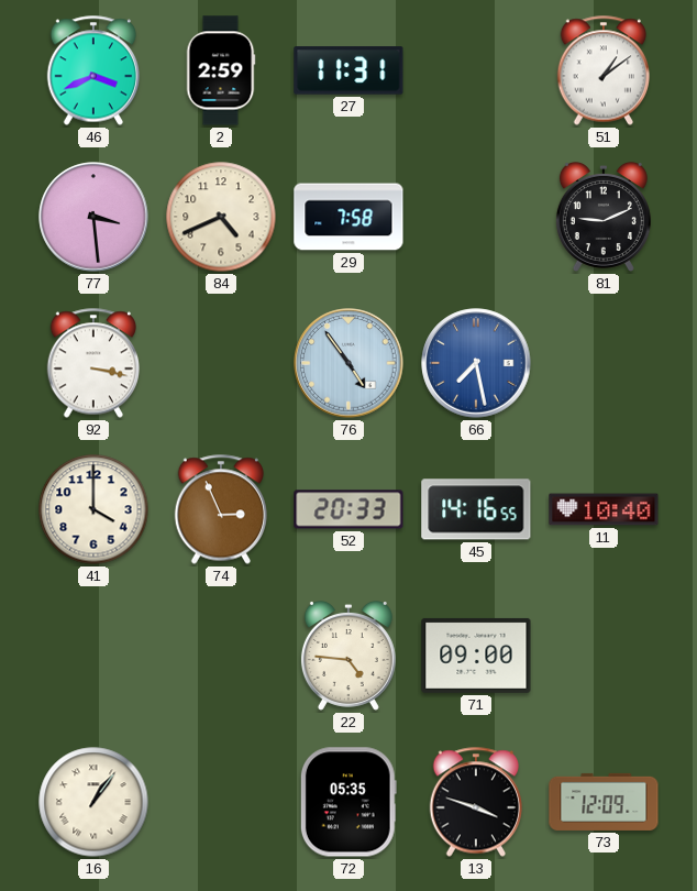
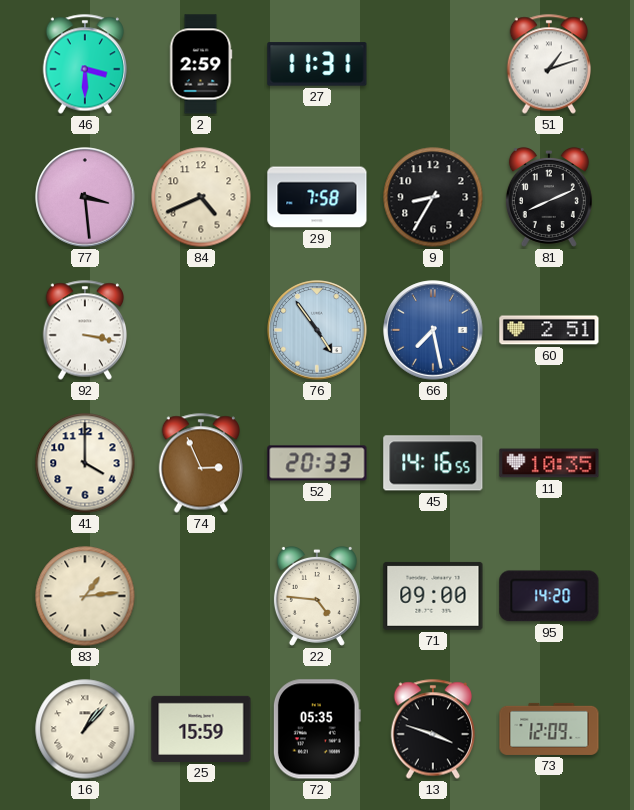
46: 3:41 -> 3:30 (84, 64)
51: 1:09 -> 1:12 (548, 64)
9: none -> 8:35 (433, 197)
81: 9:11 -> 8:11 (549, 197)
60: none -> 2:51 (549, 330)
11: 10:40 -> 10:35 (549, 463)
83: none -> 1:14 (85, 596)
95: none -> 14:20 (549, 596)
16: 1:06 -> 1:07 (85, 729)
25: none -> 15:59 (201, 729)
